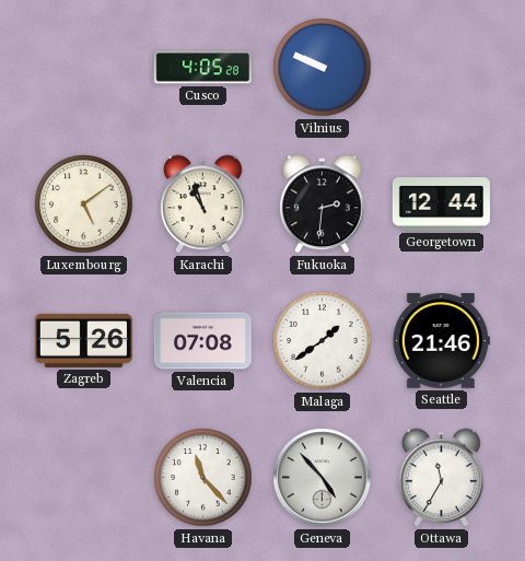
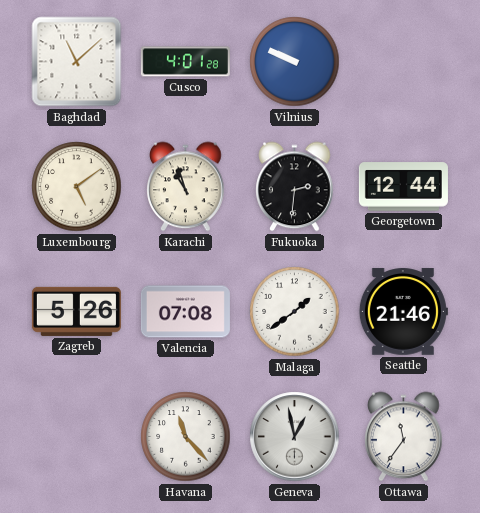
Baghdad: none -> 11:08 (77, 62)
Cusco: 4:05 -> 4:01 (185, 62)
Geneva: 4:53 -> 12:58 (295, 437)
Ottawa: 11:35 -> 11:36 (404, 437)
